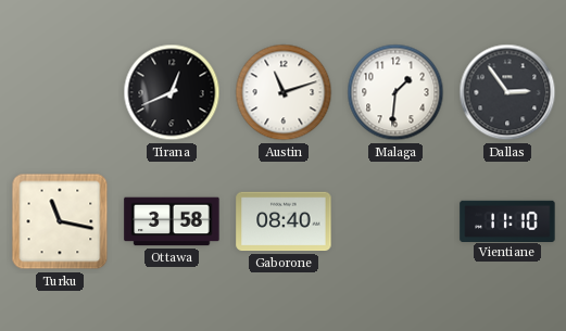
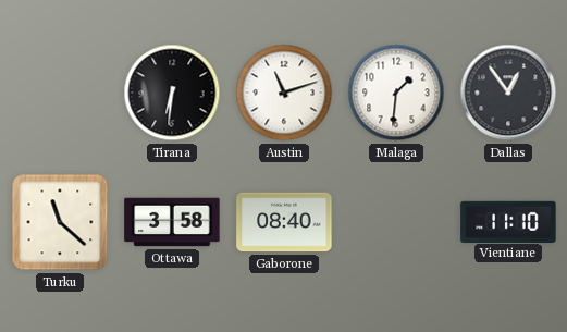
Tirana: 12:41 -> 6:31 (172, 93)
Dallas: 2:54 -> 12:54 (508, 93)
Turku: 11:17 -> 11:22 (60, 222)
